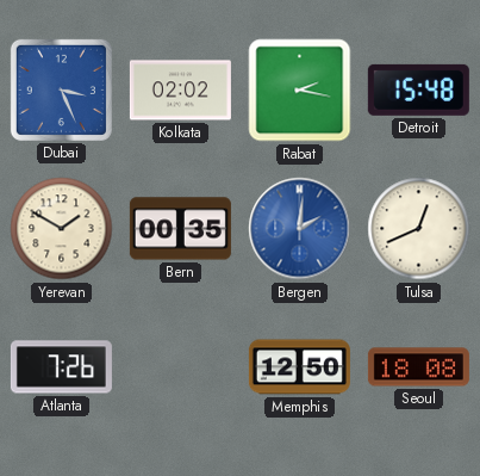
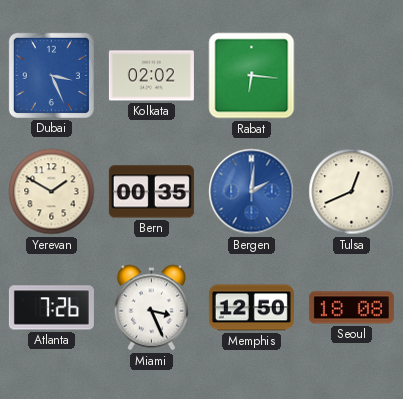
Rabat: 2:17 -> 6:16 (252, 76)
Detroit: 15:48 -> none (418, 89)
Miami: none -> 3:26 (151, 308)
